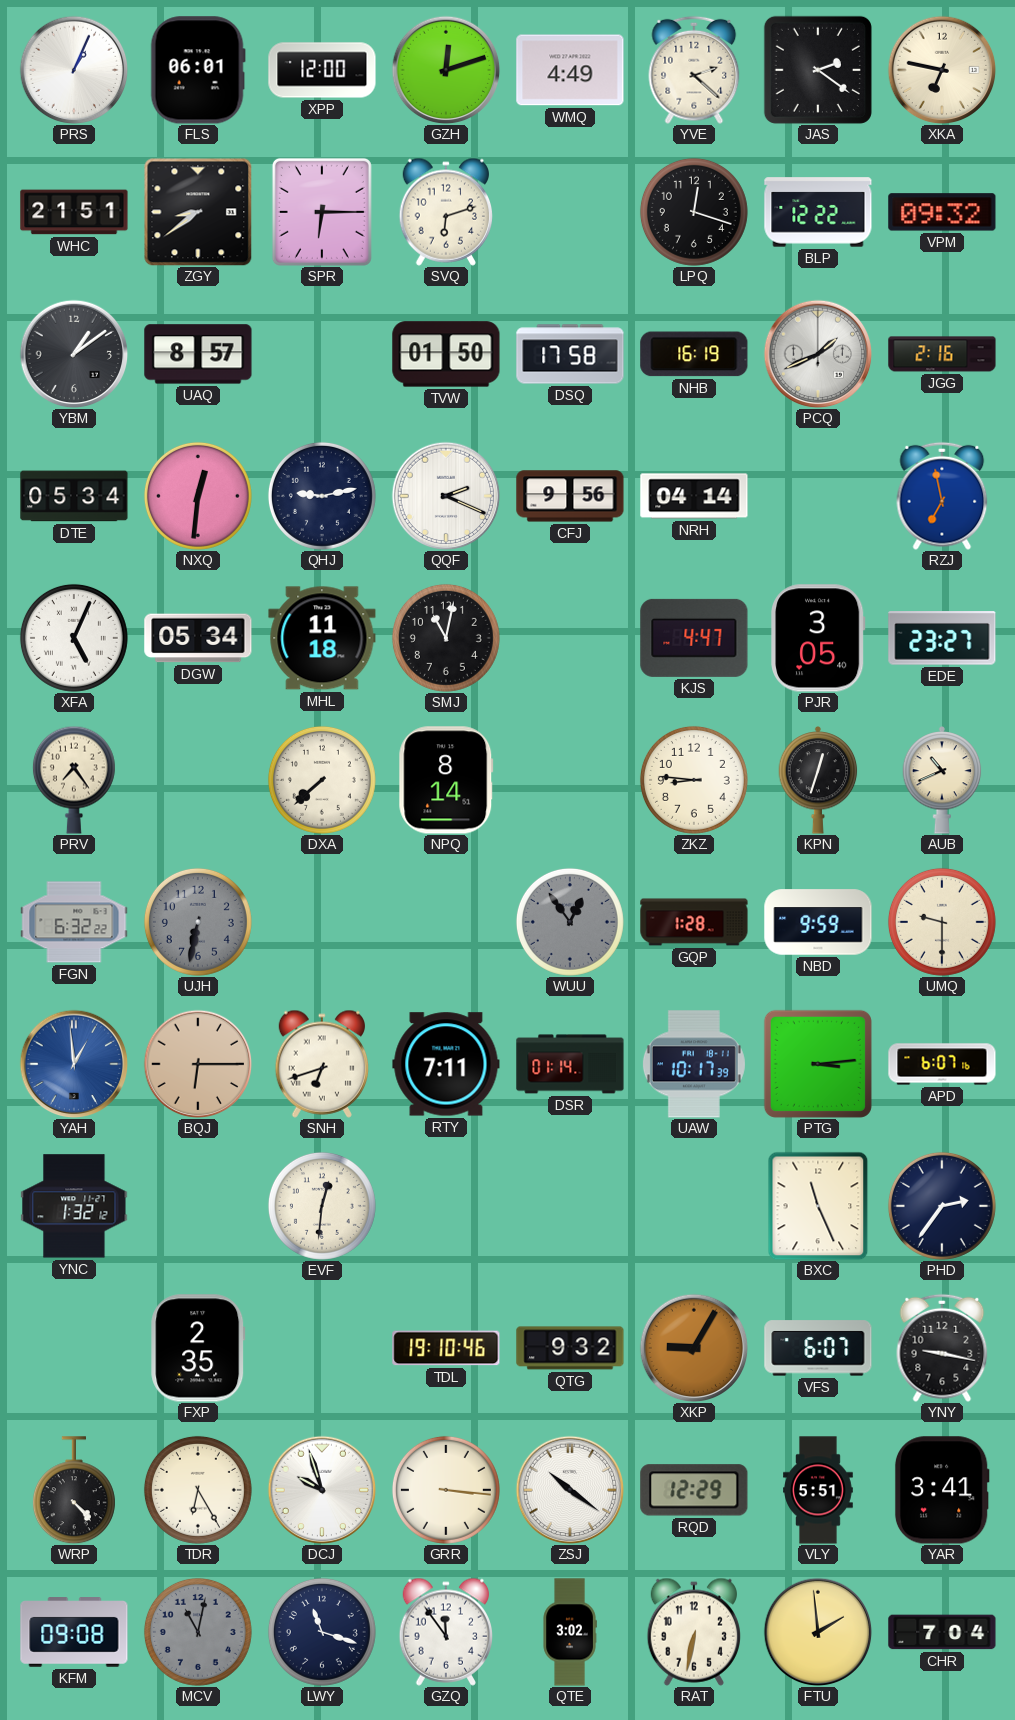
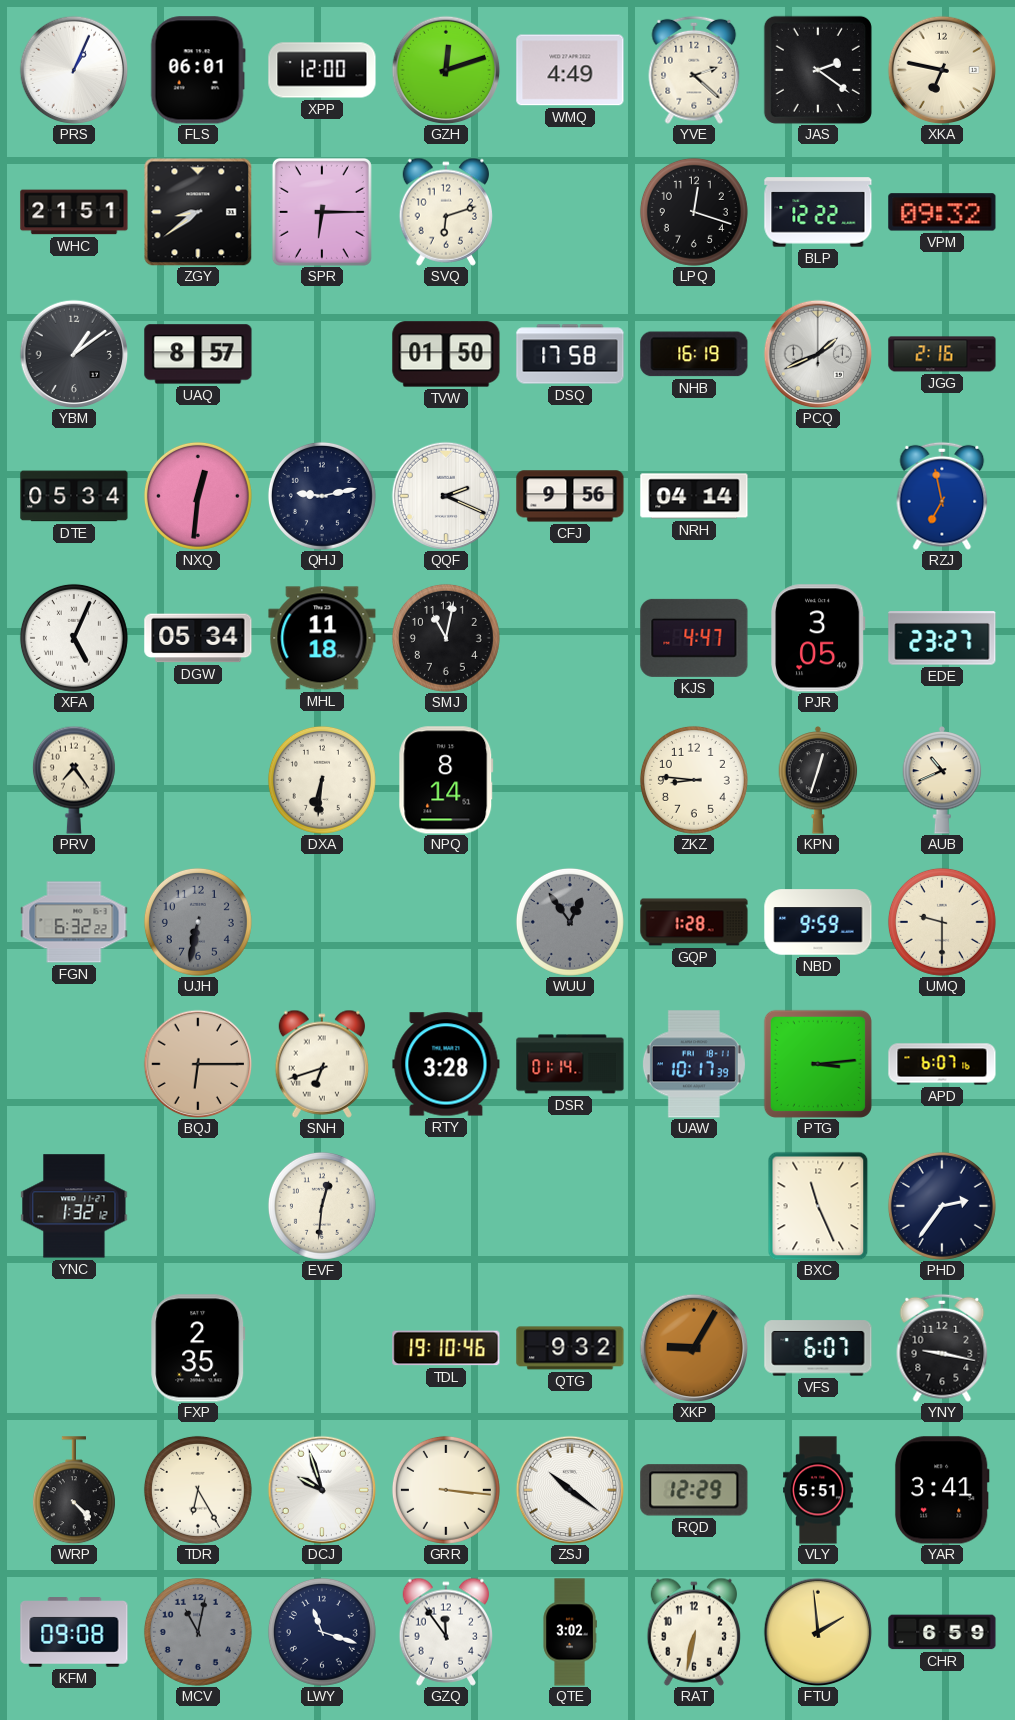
DXA: 7:38 -> 6:31 (322, 780)
YAH: 12:59 -> none (74, 1064)
RTY: 7:11 -> 3:28 (446, 1064)
CHR: 7:04 -> 6:59 (942, 1632)
